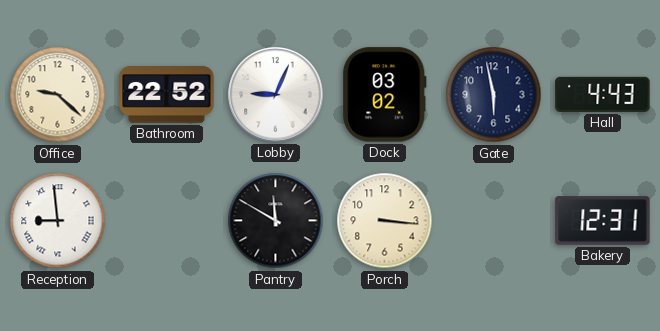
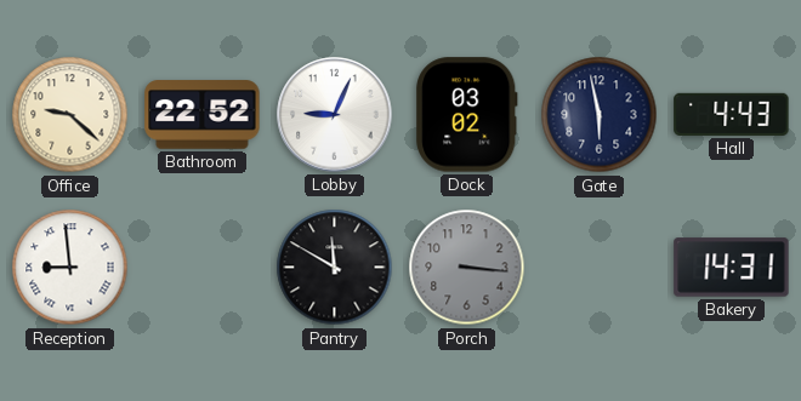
Porch dial: cream -> grey (467, 268)
Bakery: 12:31 -> 14:31 (732, 268)
